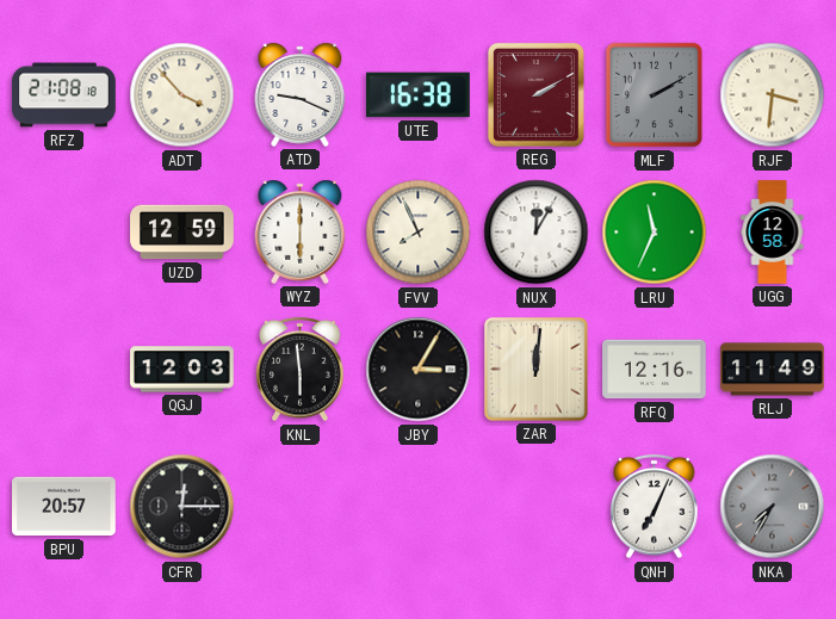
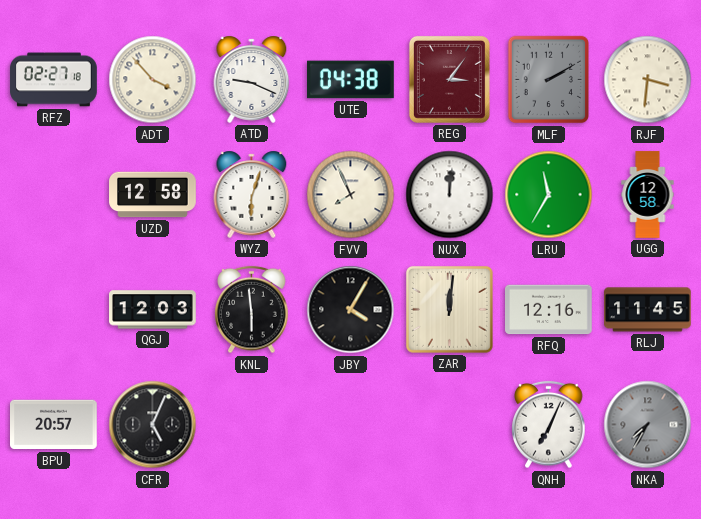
RFZ: 21:08 -> 02:27 (54, 80)
UTE: 16:38 -> 04:38 (351, 80)
REG: 2:10 -> 3:06 (449, 79)
UZD: 12:59 -> 12:58 (153, 195)
WYZ: 6:00 -> 6:03 (252, 194)
NUX: 12:05 -> 12:01 (450, 195)
LRU: 11:34 -> 11:35 (549, 195)
JBY: 3:05 -> 4:05 (351, 310)
RLJ: 11:49 -> 11:45 (648, 310)
CFR: 12:15 -> 5:04 (153, 425)
